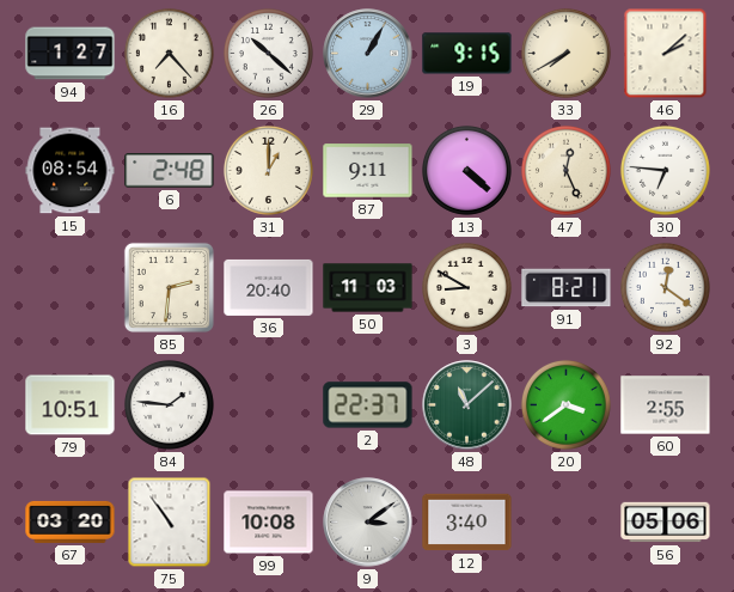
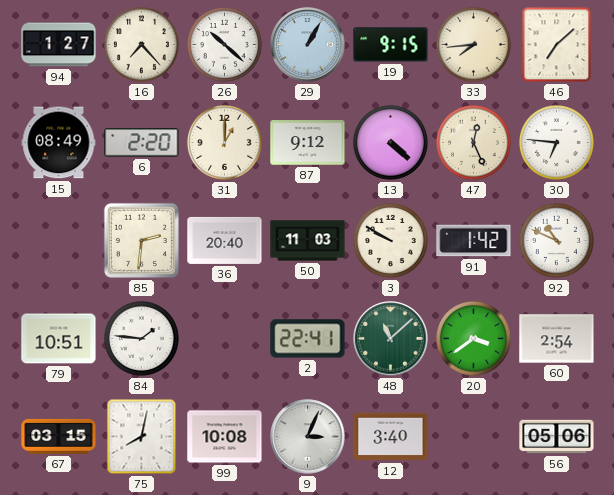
33: 7:40 -> 7:44 (473, 44)
46: 2:08 -> 7:08 (557, 45)
15: 08:54 -> 08:49 (59, 143)
6: 2:48 -> 2:20 (142, 143)
87: 9:11 -> 9:12 (308, 143)
3: 8:50 -> 9:50 (390, 240)
91: 8:21 -> 1:42 (474, 241)
92: 12:21 -> 10:49 (556, 240)
2: 22:37 -> 22:41 (308, 339)
60: 2:55 -> 2:54 (557, 339)
67: 03:20 -> 03:15 (59, 436)
75: 10:54 -> 8:02 (142, 437)
9: 3:09 -> 3:04 (308, 437)
